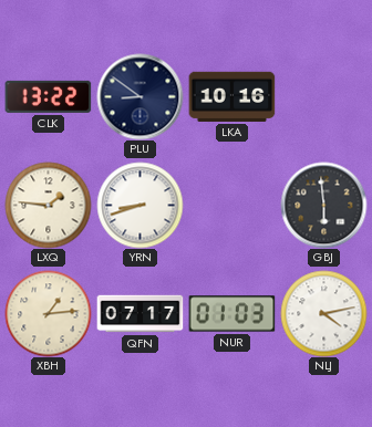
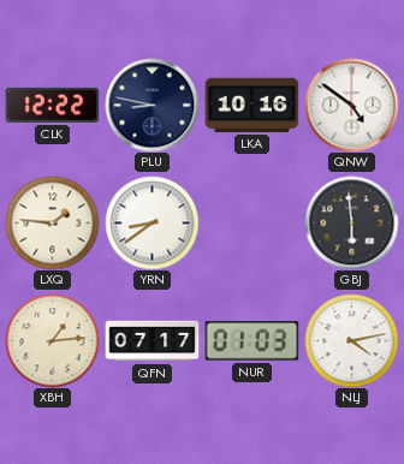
CLK: 13:22 -> 12:22 (52, 105)
PLU: 8:51 -> 8:47 (151, 105)
QNW: none -> 4:51 (351, 105)
YRN: 8:42 -> 8:39 (151, 222)
